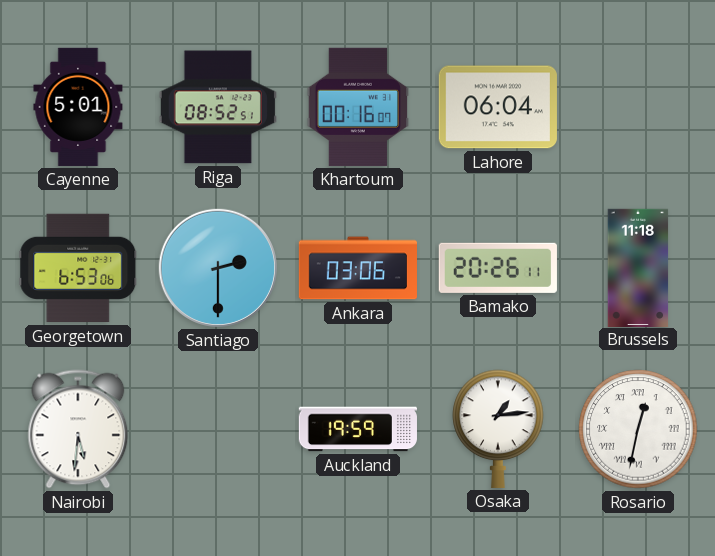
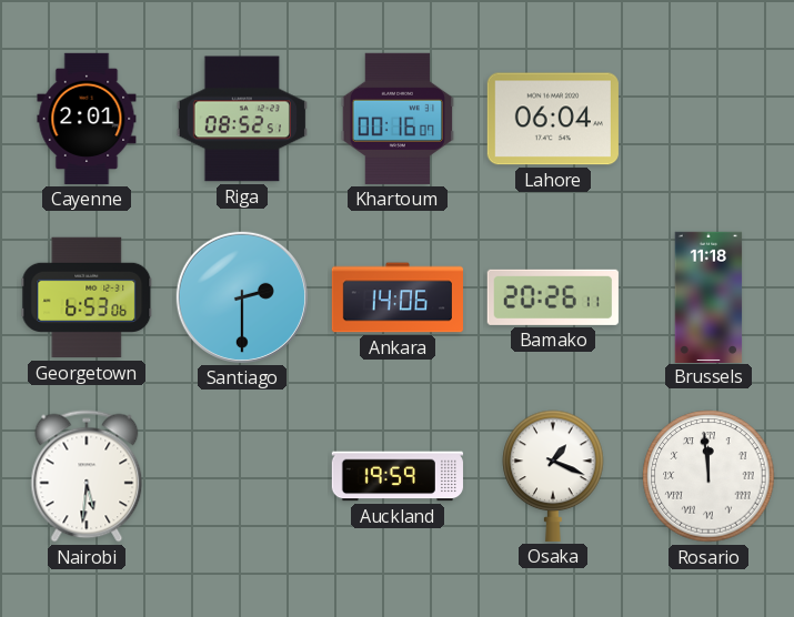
Cayenne: 5:01 -> 2:01 (87, 119)
Ankara: 03:06 -> 14:06 (398, 297)
Osaka: 1:14 -> 1:19 (553, 476)
Rosario: 12:32 -> 11:59 (708, 476)
